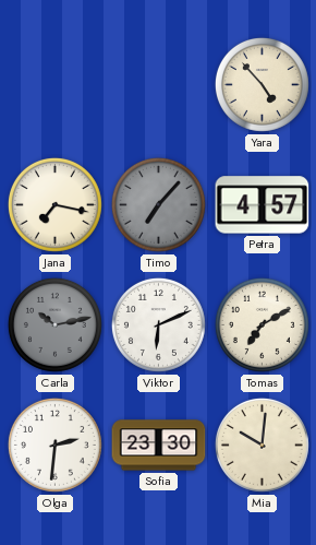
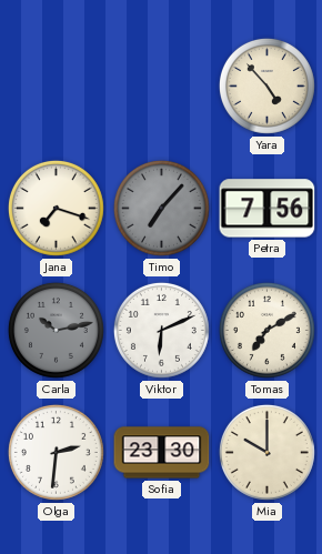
Jana: 7:17 -> 7:18 (56, 208)
Petra: 4:57 -> 7:56 (268, 209)
Mia: 10:01 -> 10:00 (266, 452)
